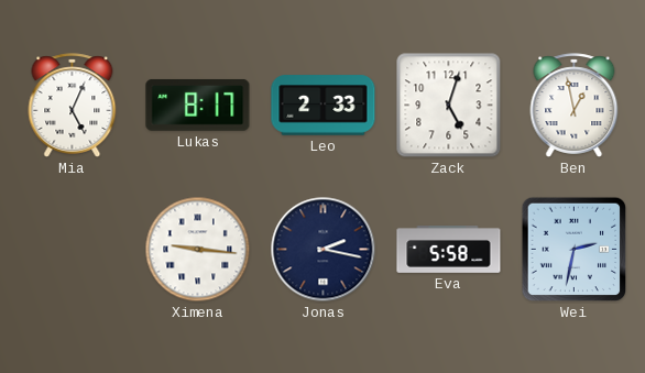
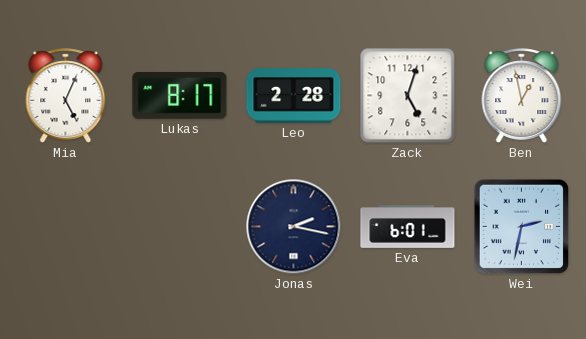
Leo: 2:33 -> 2:28 (294, 96)
Ximena: 9:16 -> none (198, 250)
Eva: 5:58 -> 6:01 (408, 227)
